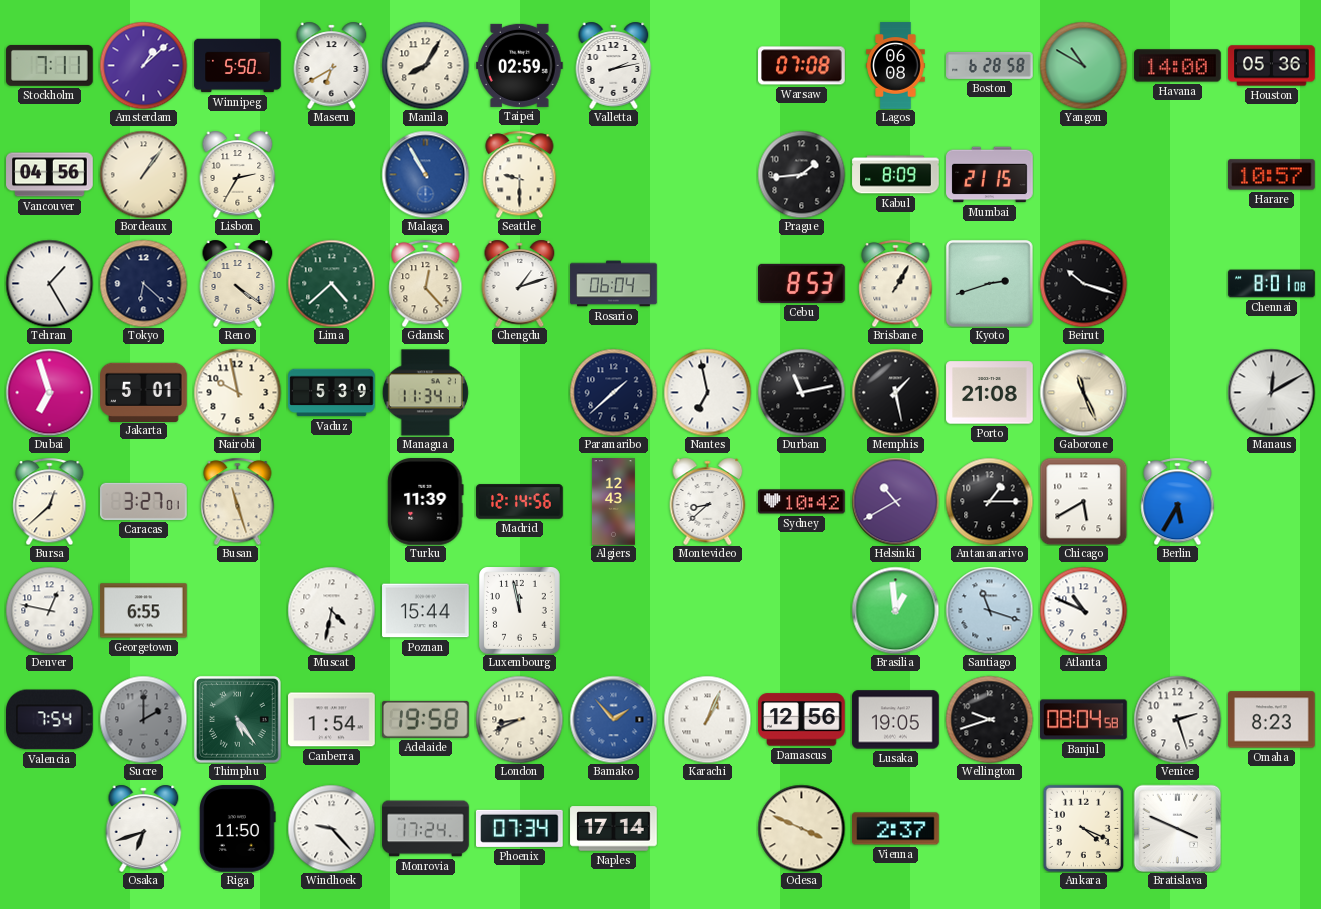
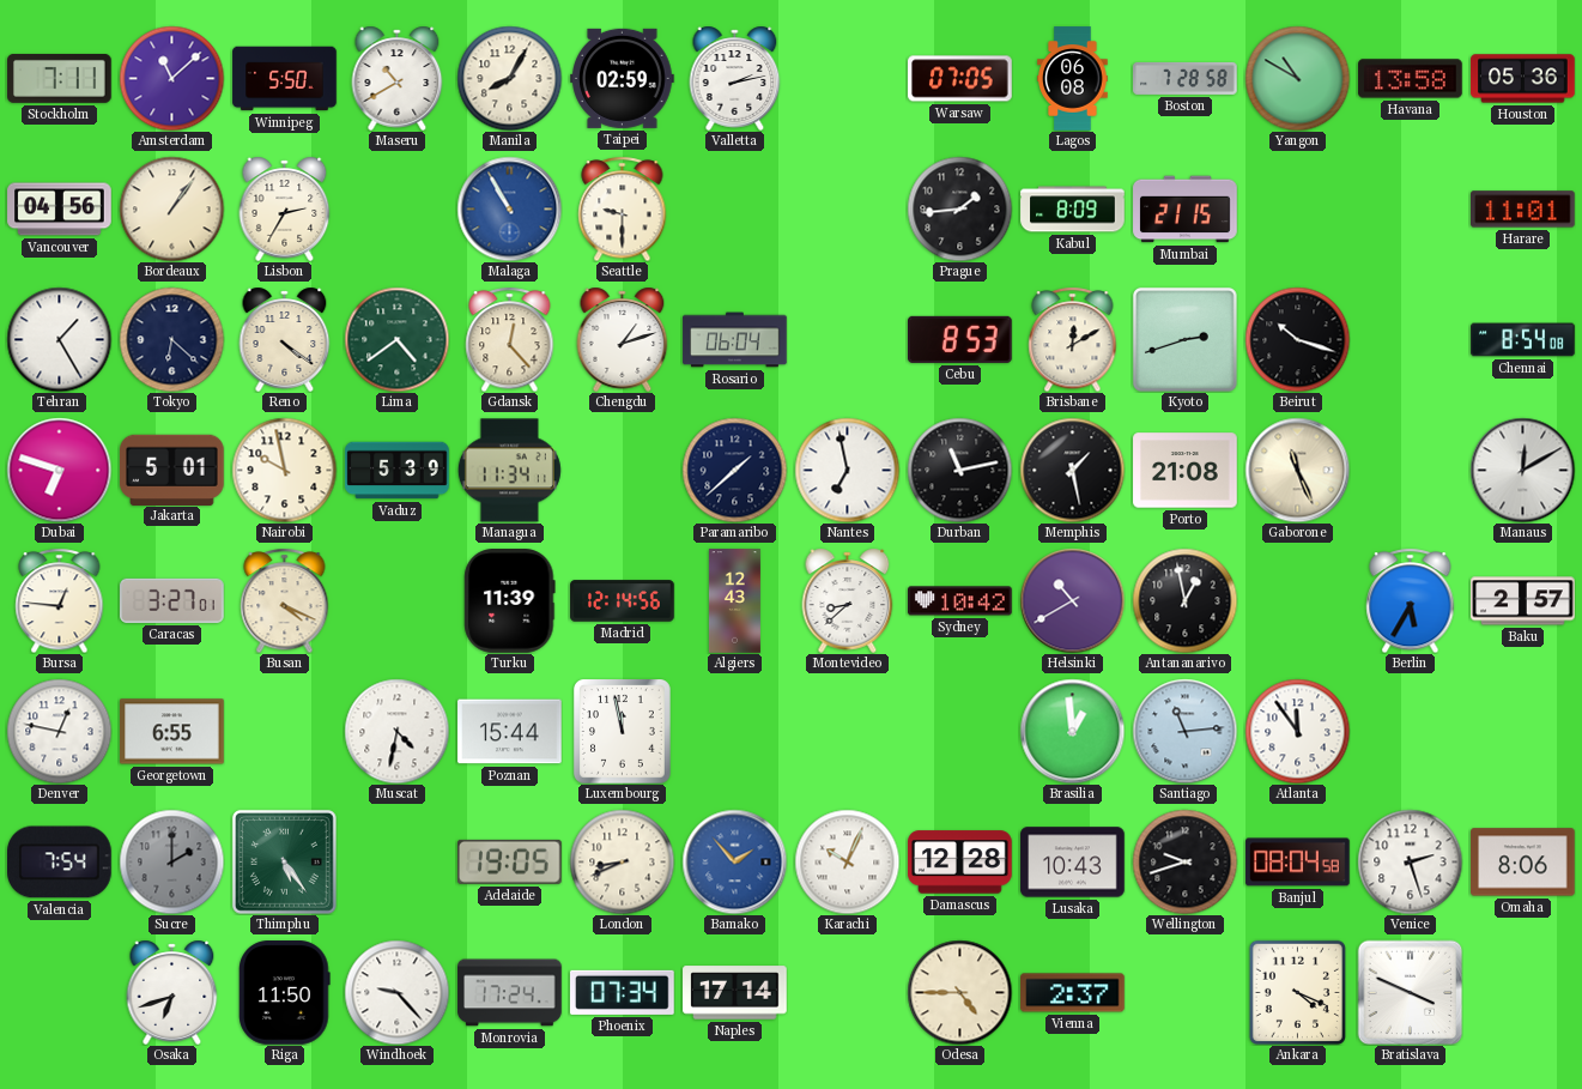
Amsterdam: 1:08 -> 11:08 (171, 78)
Maseru: 6:40 -> 10:40 (398, 78)
Warsaw: 07:08 -> 07:05 (960, 79)
Boston: 6:28 -> 7:28 (1186, 78)
Havana: 14:00 -> 13:58 (1411, 79)
Harare: 10:57 -> 11:01 (1523, 210)
Lima: 4:38 -> 4:39 (396, 339)
Brisbane: 1:05 -> 12:10 (1073, 339)
Chennai: 8:01 -> 8:54 (1523, 340)
Dubai: 6:57 -> 6:48 (59, 470)
Bursa: 12:38 -> 12:46 (60, 600)
Busan: 11:27 -> 4:19 (285, 600)
Antananarivo: 1:15 -> 12:58 (1184, 600)
Chicago: 5:40 -> none (1083, 501)
Baku: none -> 2:57 (1523, 601)
Santiago: 11:18 -> 11:14 (1184, 731)
Atlanta: 10:49 -> 11:54 (1297, 731)
Canberra: 1:54 -> none (332, 720)
Adelaide: 19:58 -> 19:05 (509, 861)
Karachi: 1:04 -> 10:04 (847, 861)
Damascus: 12:56 -> 12:28 (960, 863)
Lusaka: 19:05 -> 10:43 (1073, 863)
Omaha: 8:23 -> 8:06 (1523, 863)
Odesa: 3:49 -> 4:45 (959, 992)
